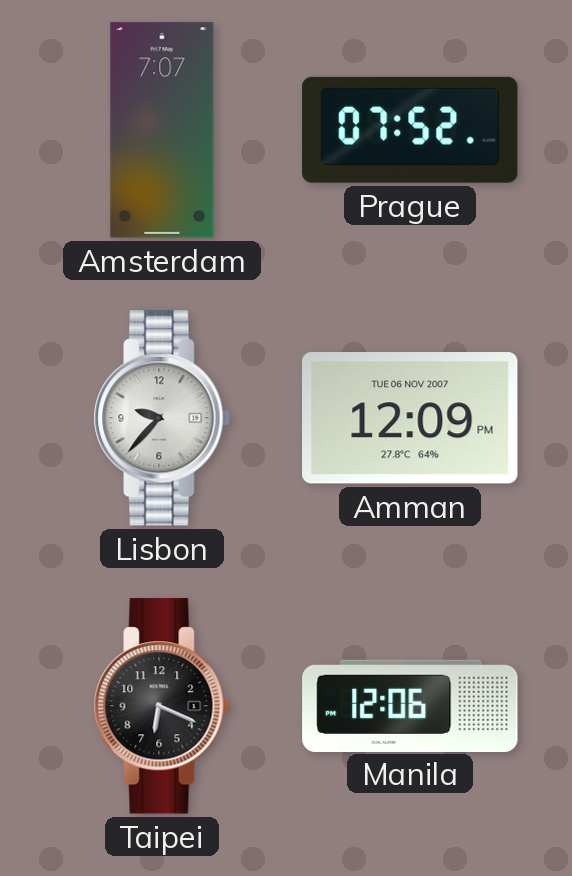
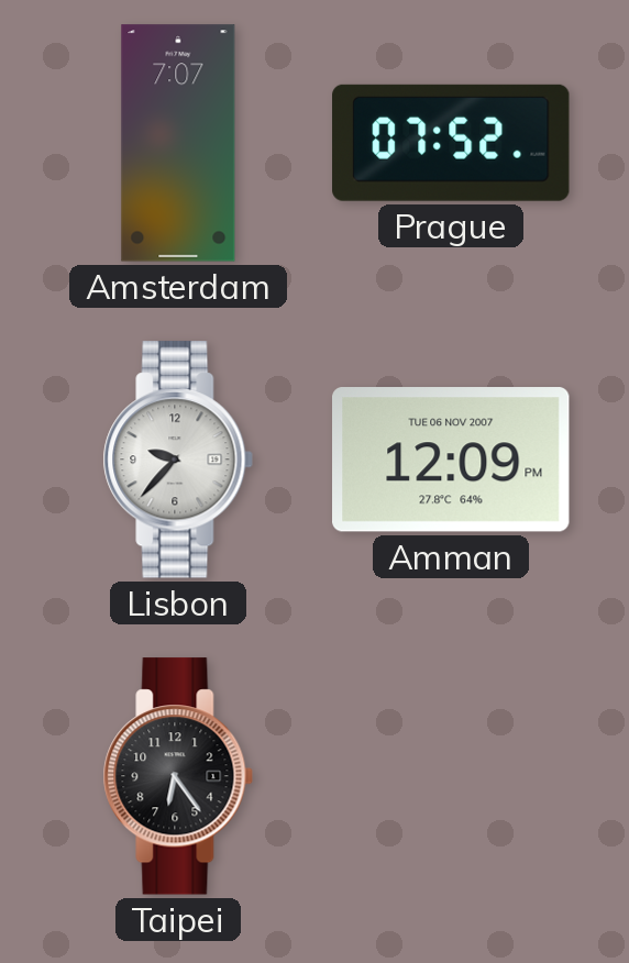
Taipei: 6:19 -> 6:24 (178, 776)
Manila: 12:06 -> none (410, 705)
